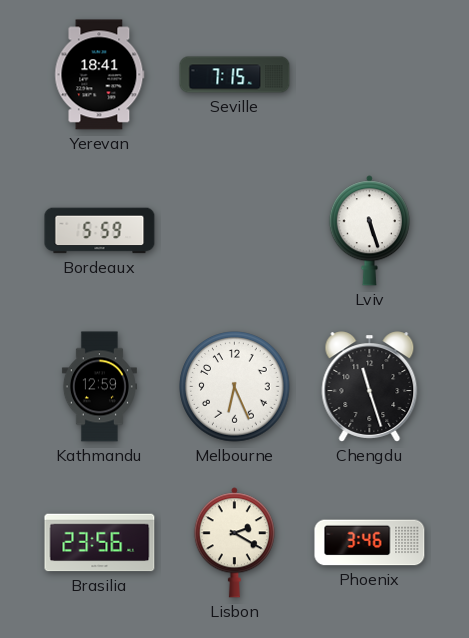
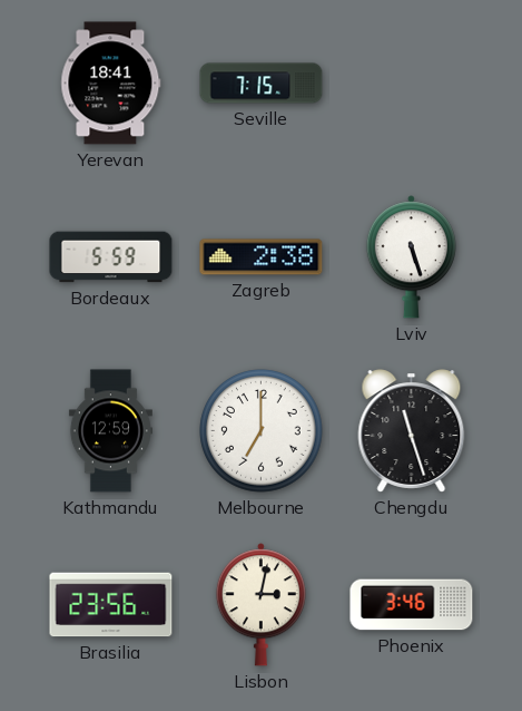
Zagreb: none -> 2:38 (262, 257)
Melbourne: 6:26 -> 7:00 (262, 431)
Lisbon: 2:20 -> 3:02 (260, 605)
